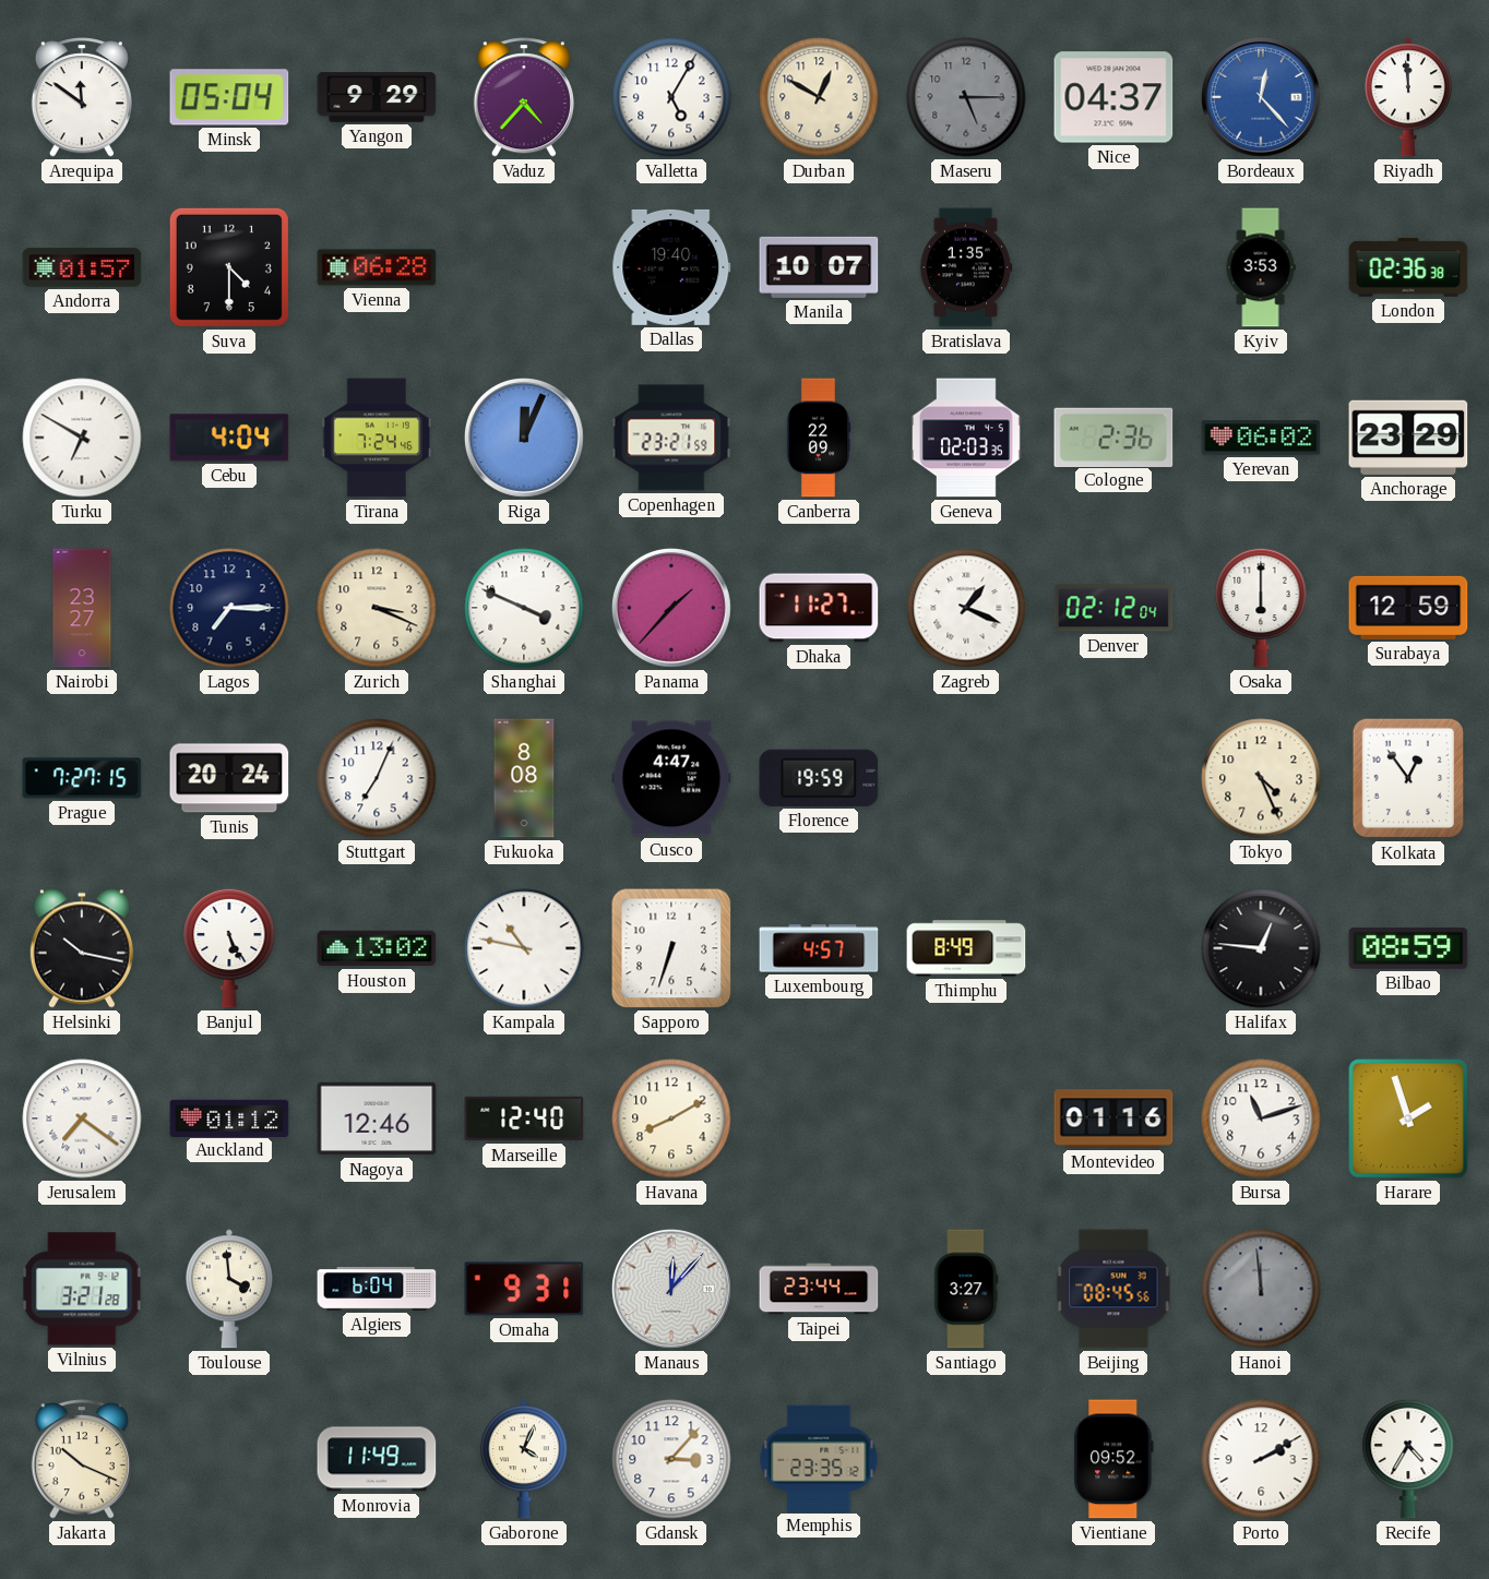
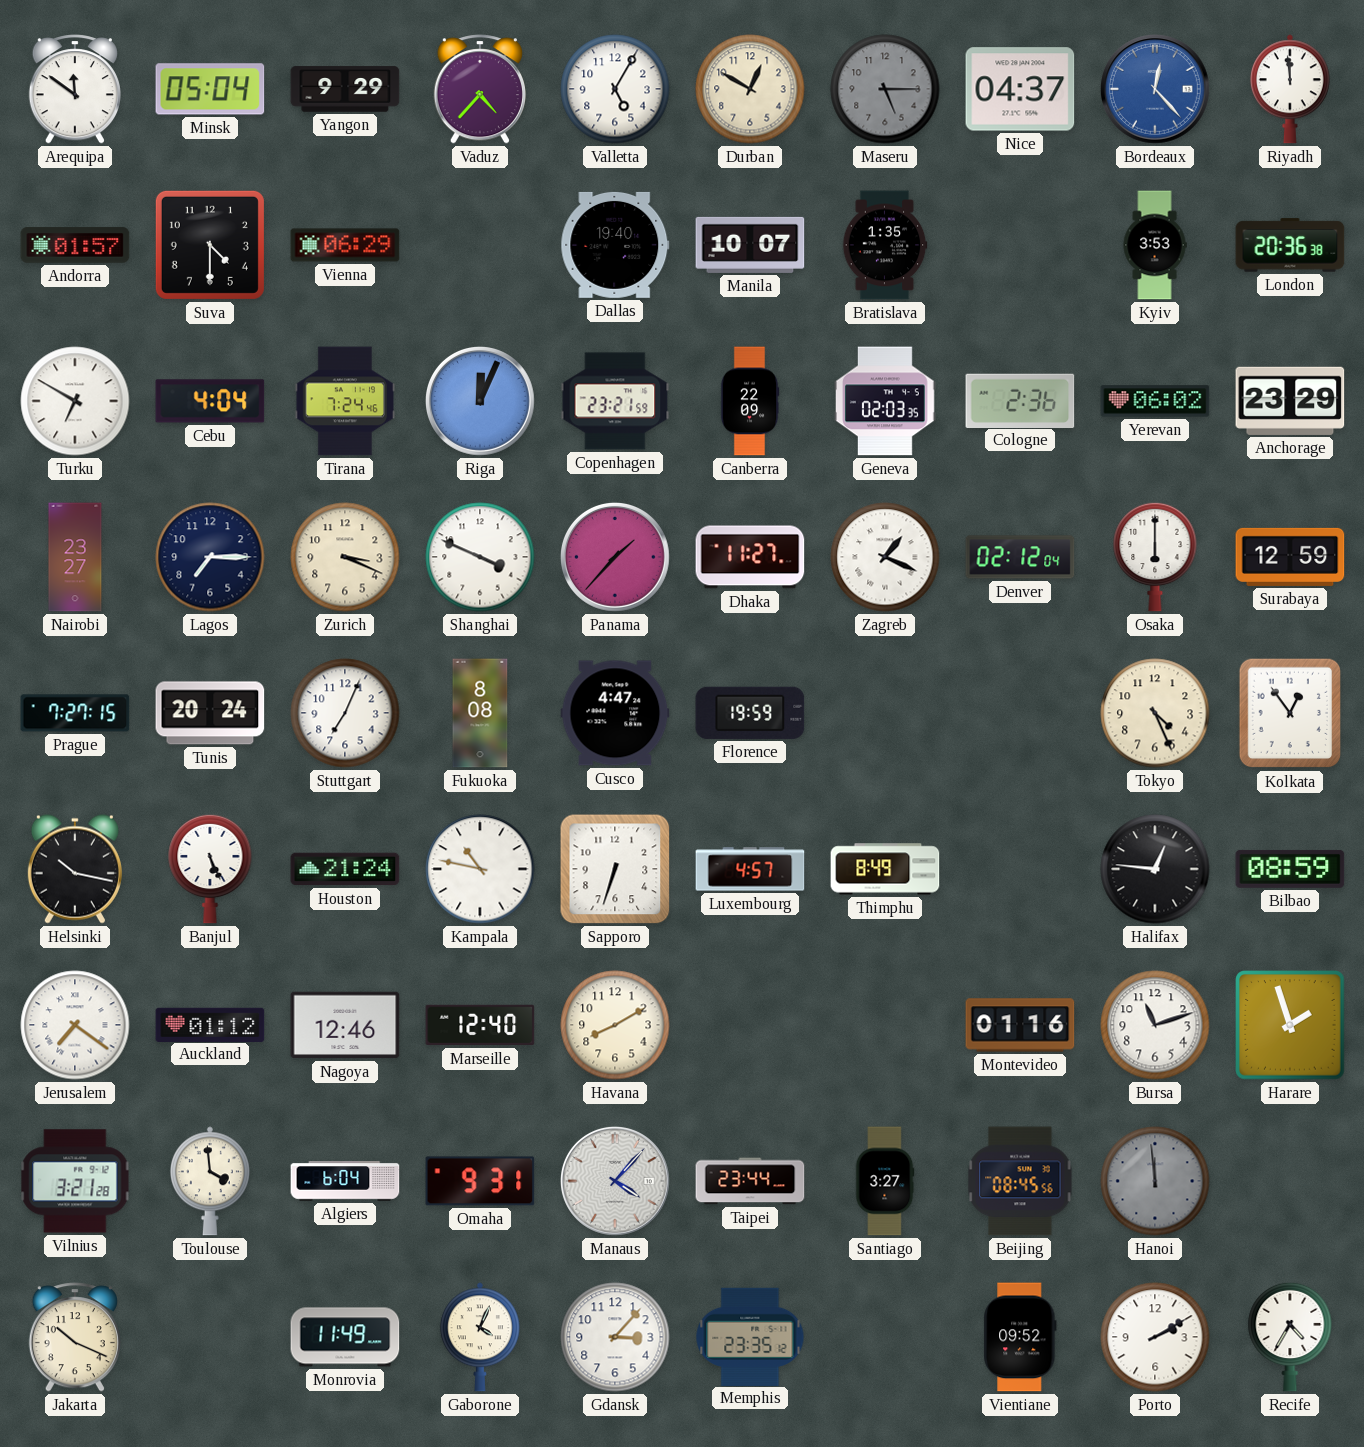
Vienna: 06:28 -> 06:29 (345, 245)
London: 02:36 -> 20:36 (1290, 245)
Houston: 13:02 -> 21:24 (345, 869)
Manaus: 12:07 -> 4:07 (615, 1181)
